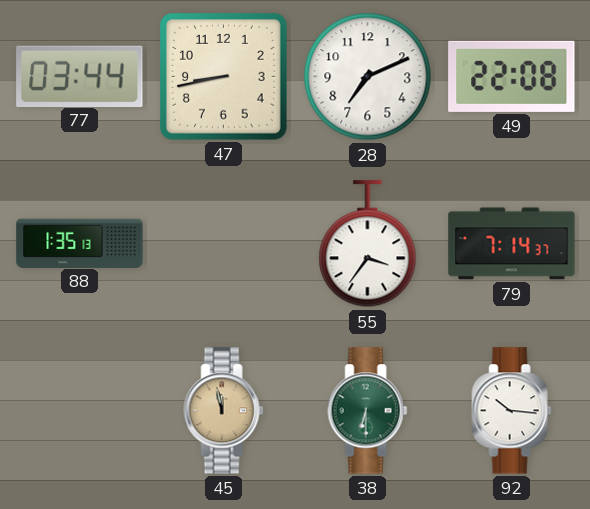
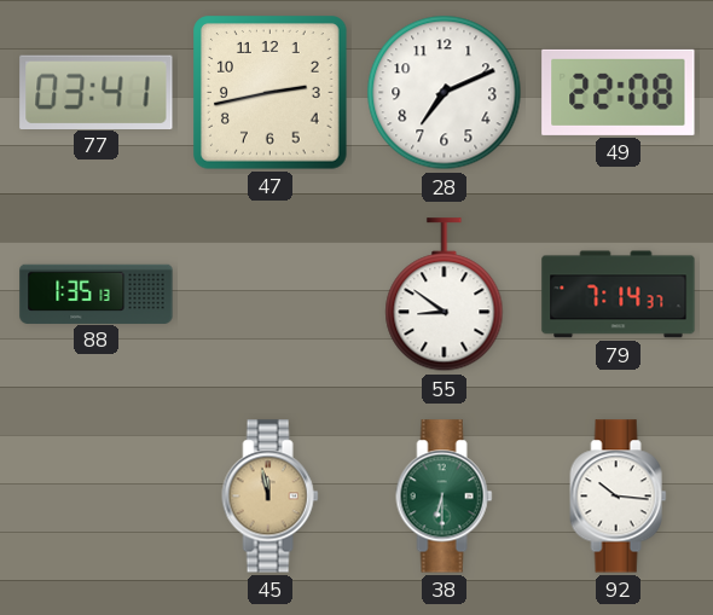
77: 03:44 -> 03:41 (97, 92)
47: 8:43 -> 2:43 (271, 93)
55: 3:36 -> 8:51 (445, 295)
